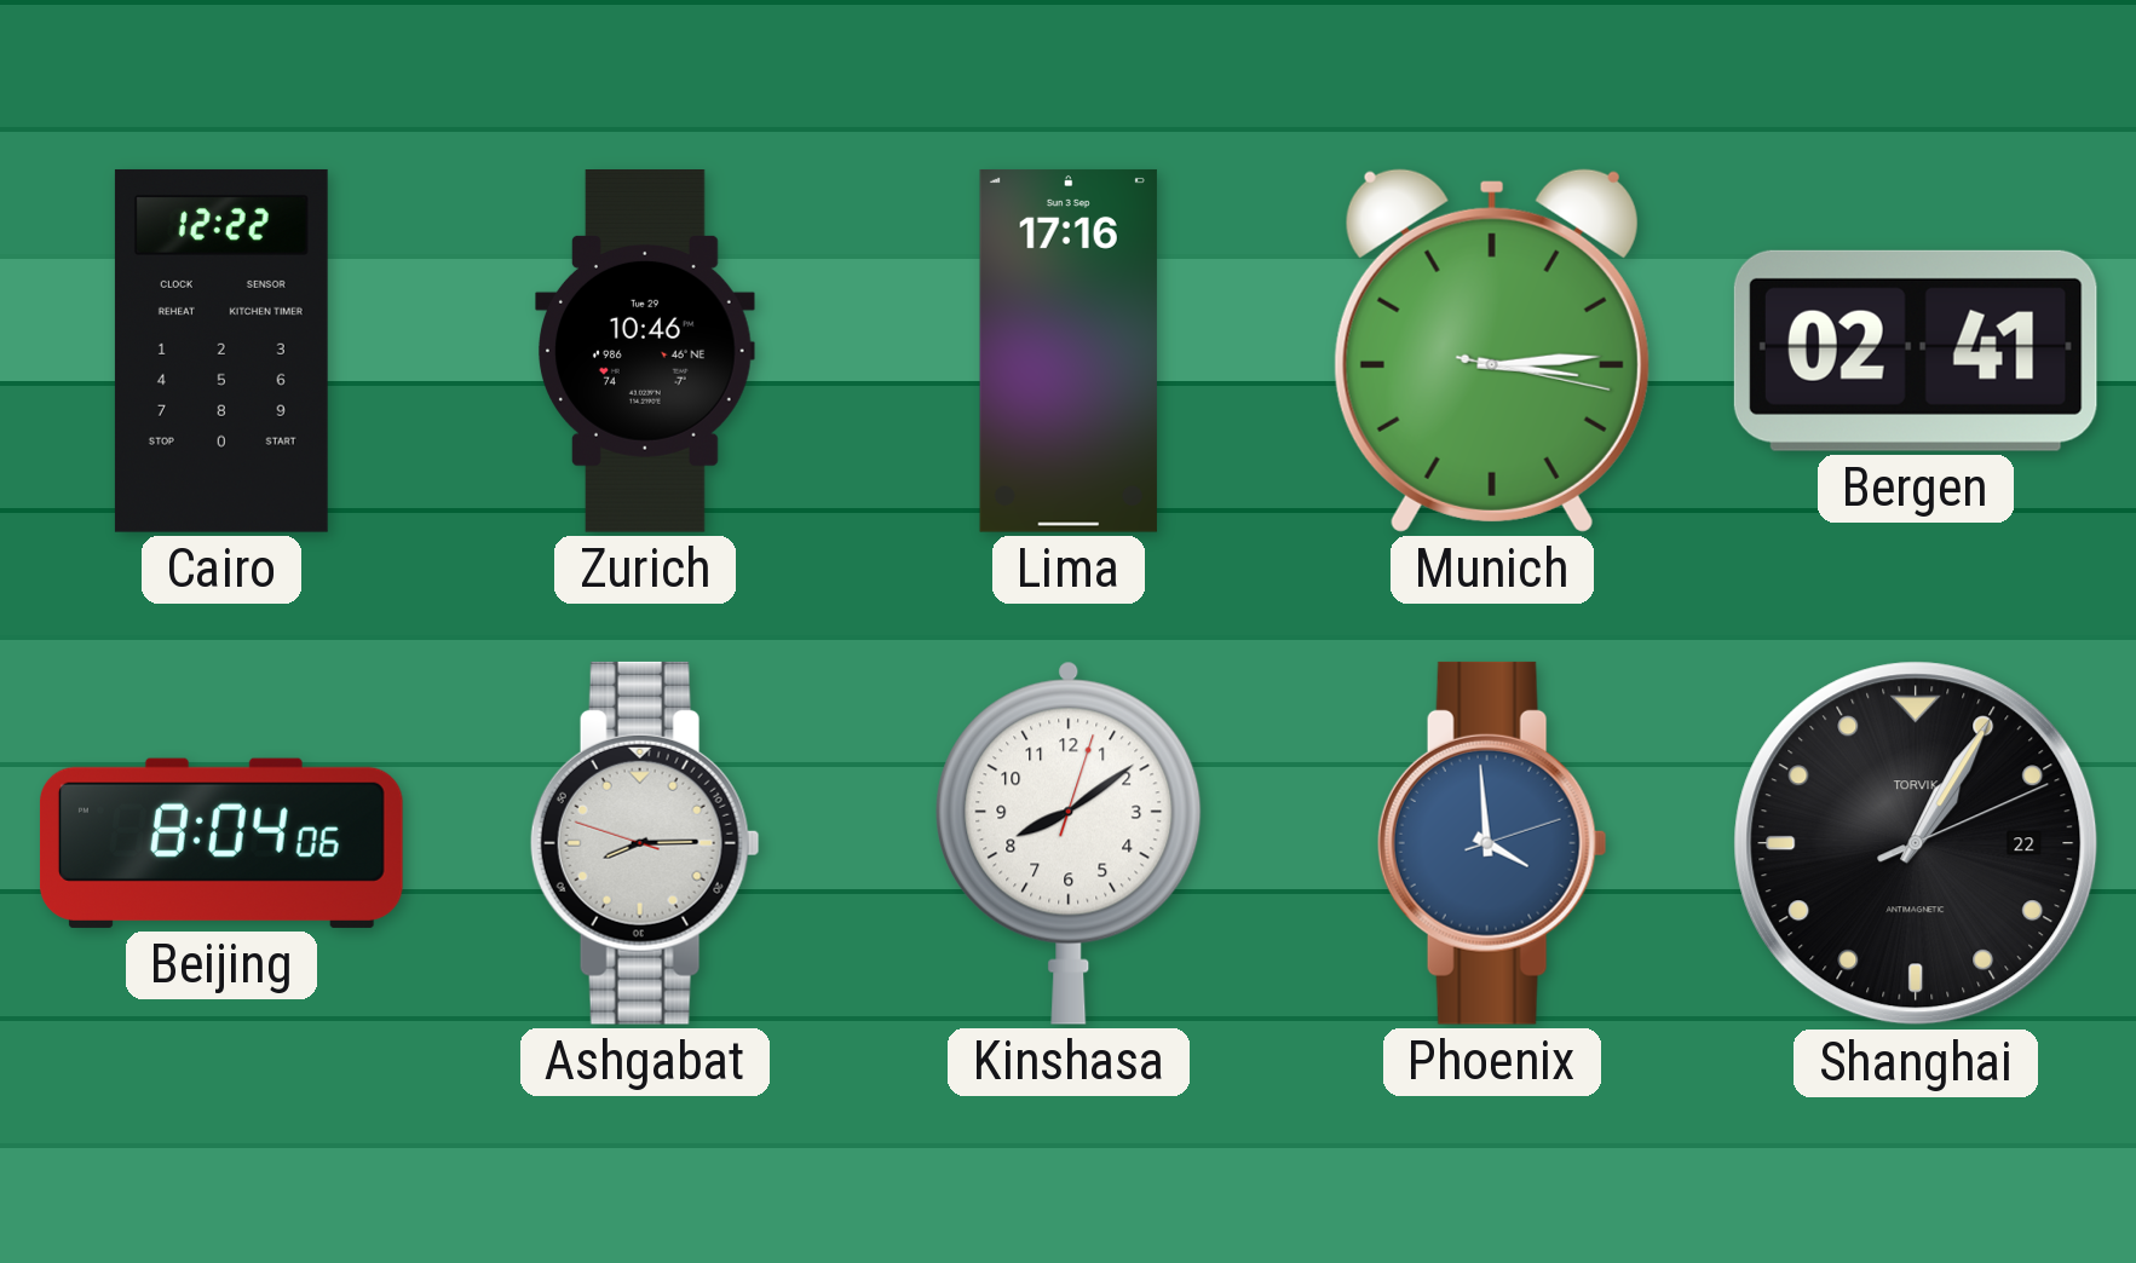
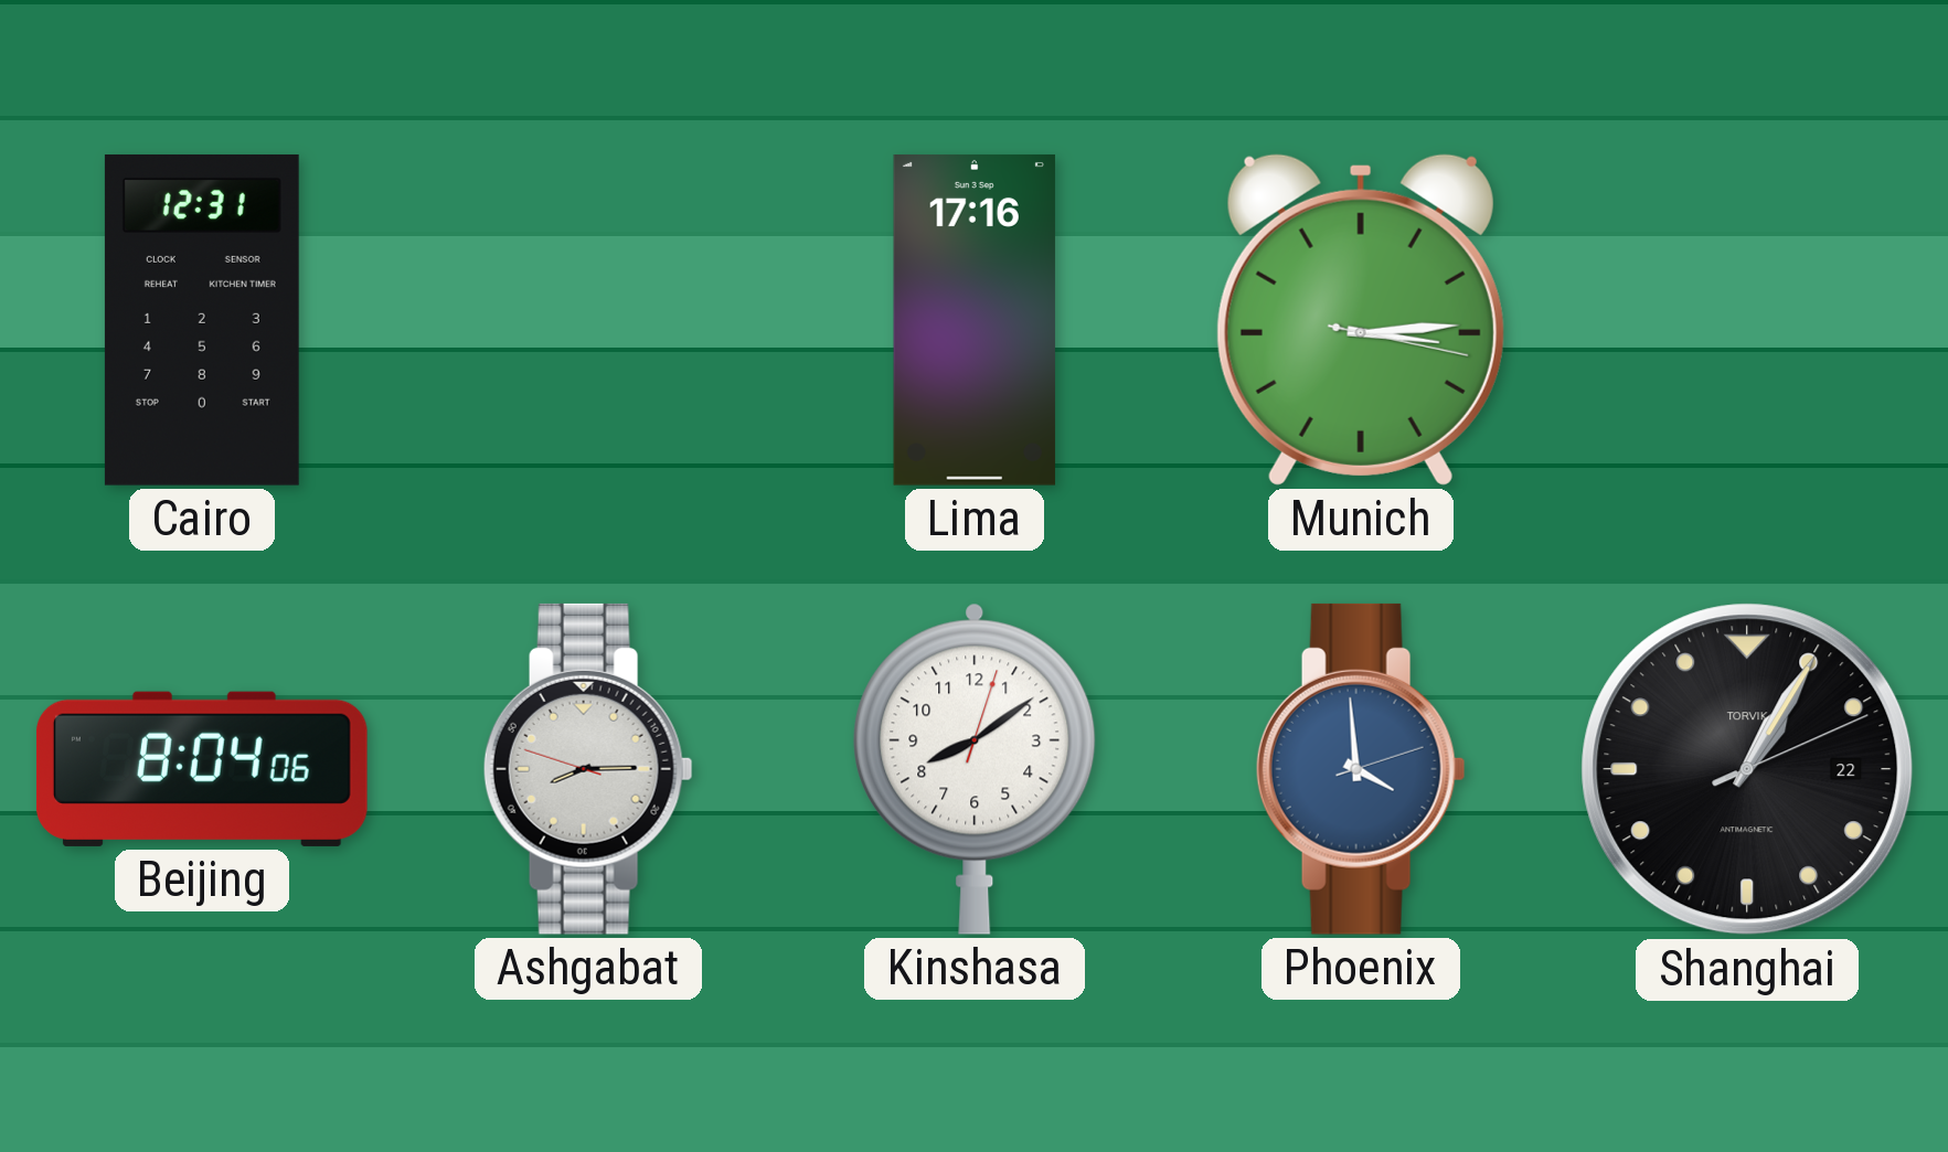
Cairo: 12:22 -> 12:31 (202, 320)
Zurich: 10:46 -> none (646, 352)
Bergen: 02:41 -> none (1916, 351)
